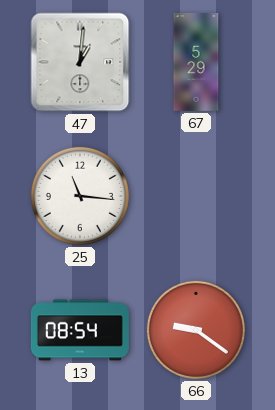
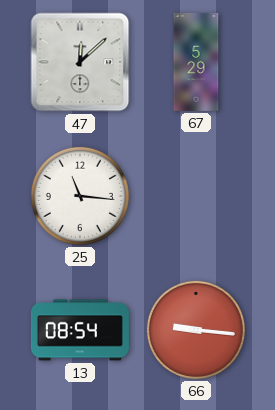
47: 1:01 -> 12:08 (80, 62)
66: 9:21 -> 9:16 (196, 330)
